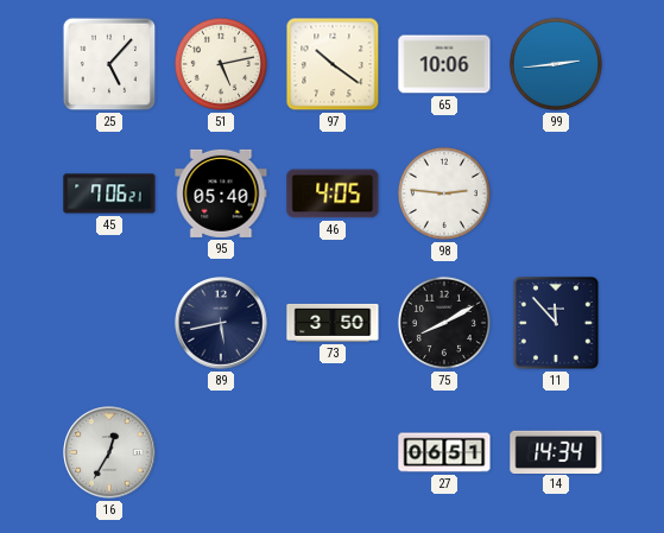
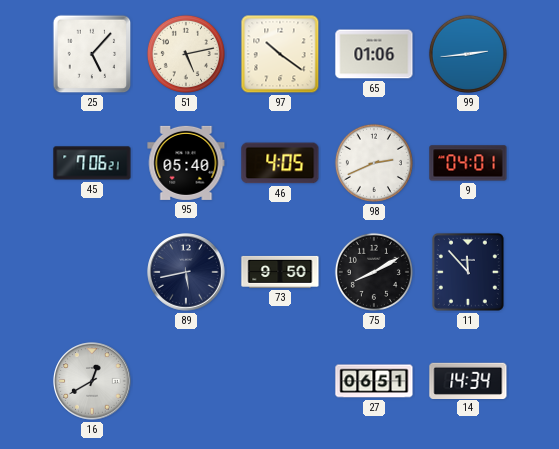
65: 10:06 -> 01:06 (374, 54)
98: 2:46 -> 2:41 (374, 163)
9: none -> 04:01 (468, 163)
73: 3:50 -> 9:50 (280, 272)
16: 12:35 -> 12:40 (92, 381)
